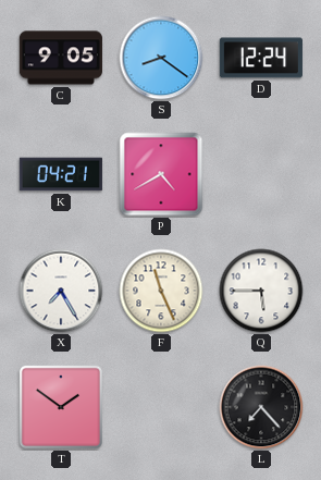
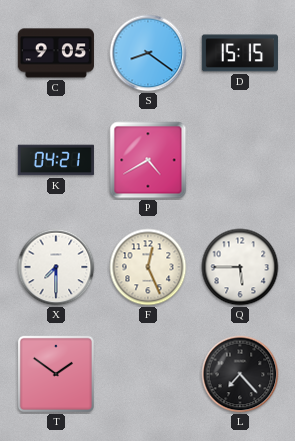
D: 12:24 -> 15:15 (240, 53)
X: 7:25 -> 7:30 (56, 267)
F: 11:26 -> 12:26 (148, 267)
